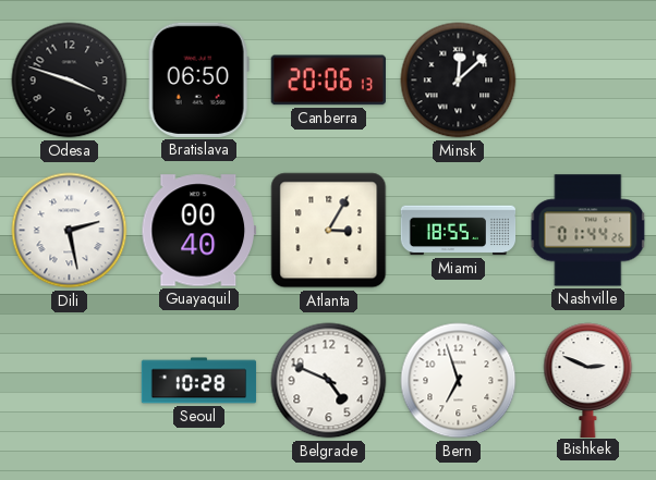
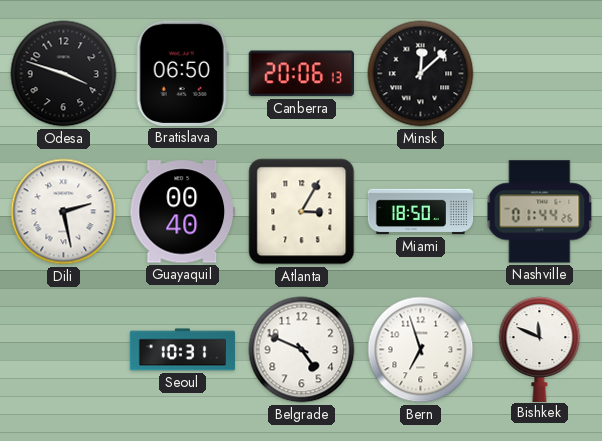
Miami: 18:55 -> 18:50 (421, 212)
Seoul: 10:28 -> 10:31 (183, 350)
Bishkek: 2:49 -> 11:49 (540, 349)
